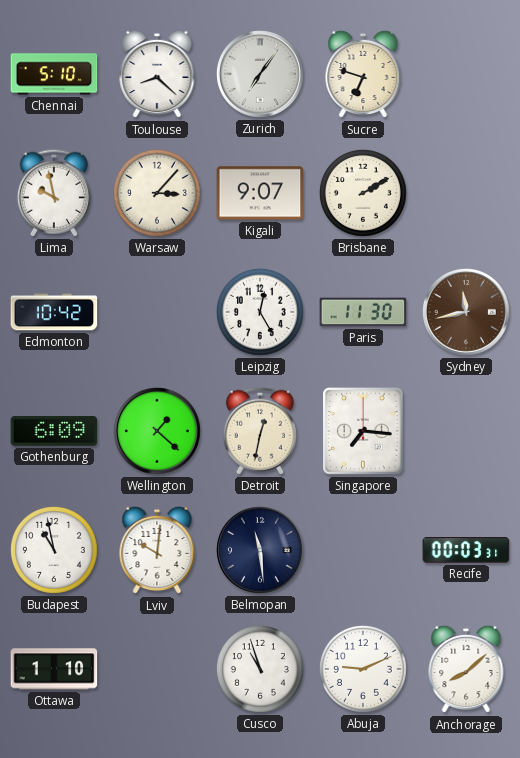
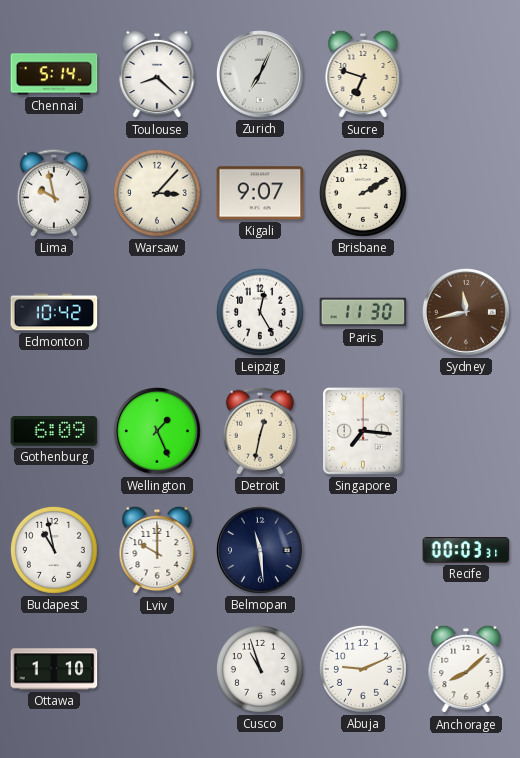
Chennai: 5:10 -> 5:14 (54, 74)
Zurich: 7:06 -> 7:04 (261, 75)
Wellington: 1:22 -> 1:26 (158, 432)
Lviv: 10:01 -> 10:00 (157, 550)
